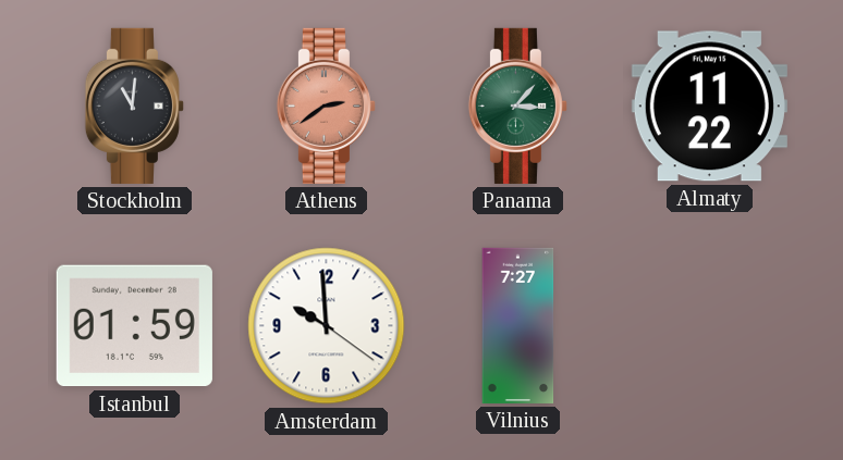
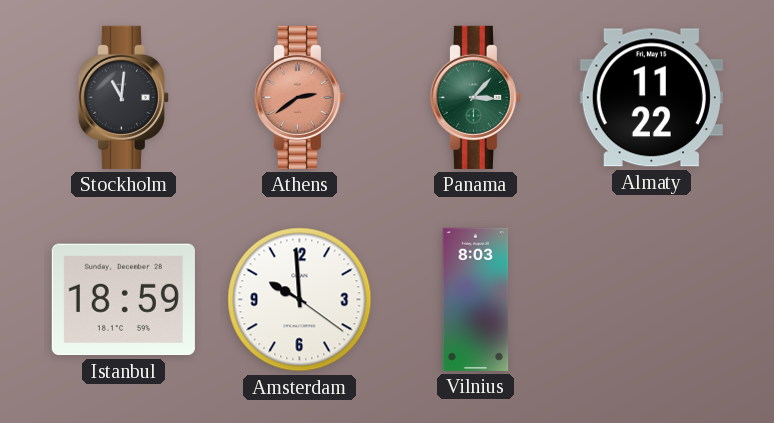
Istanbul: 01:59 -> 18:59 (123, 300)
Vilnius: 7:27 -> 8:03 (476, 299)
